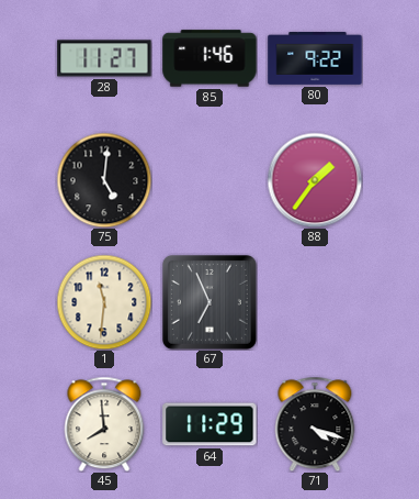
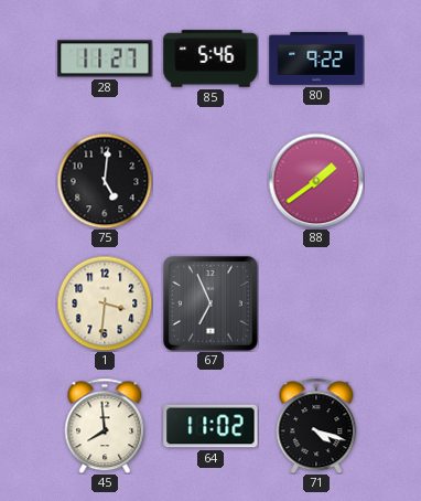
85: 1:46 -> 5:46 (210, 58)
88: 1:36 -> 1:39 (316, 181)
1: 11:31 -> 3:31 (105, 303)
64: 11:29 -> 11:02 (210, 426)
